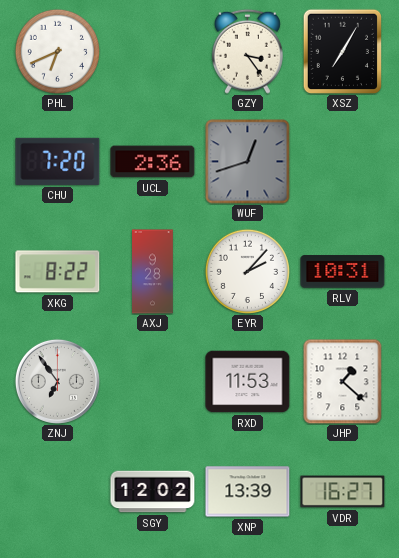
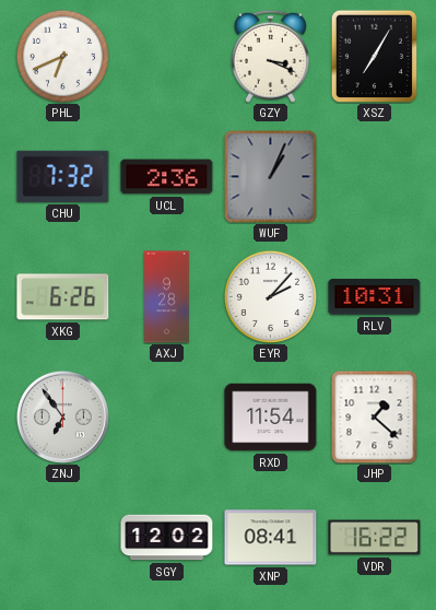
GZY: 3:24 -> 3:19 (270, 56)
CHU: 7:20 -> 7:32 (63, 176)
WUF: 12:42 -> 1:04 (271, 177)
XKG: 8:22 -> 6:26 (63, 297)
RXD: 11:53 -> 11:54 (271, 418)
XNP: 13:39 -> 08:41 (271, 538)
VDR: 16:27 -> 16:22 (375, 538)
